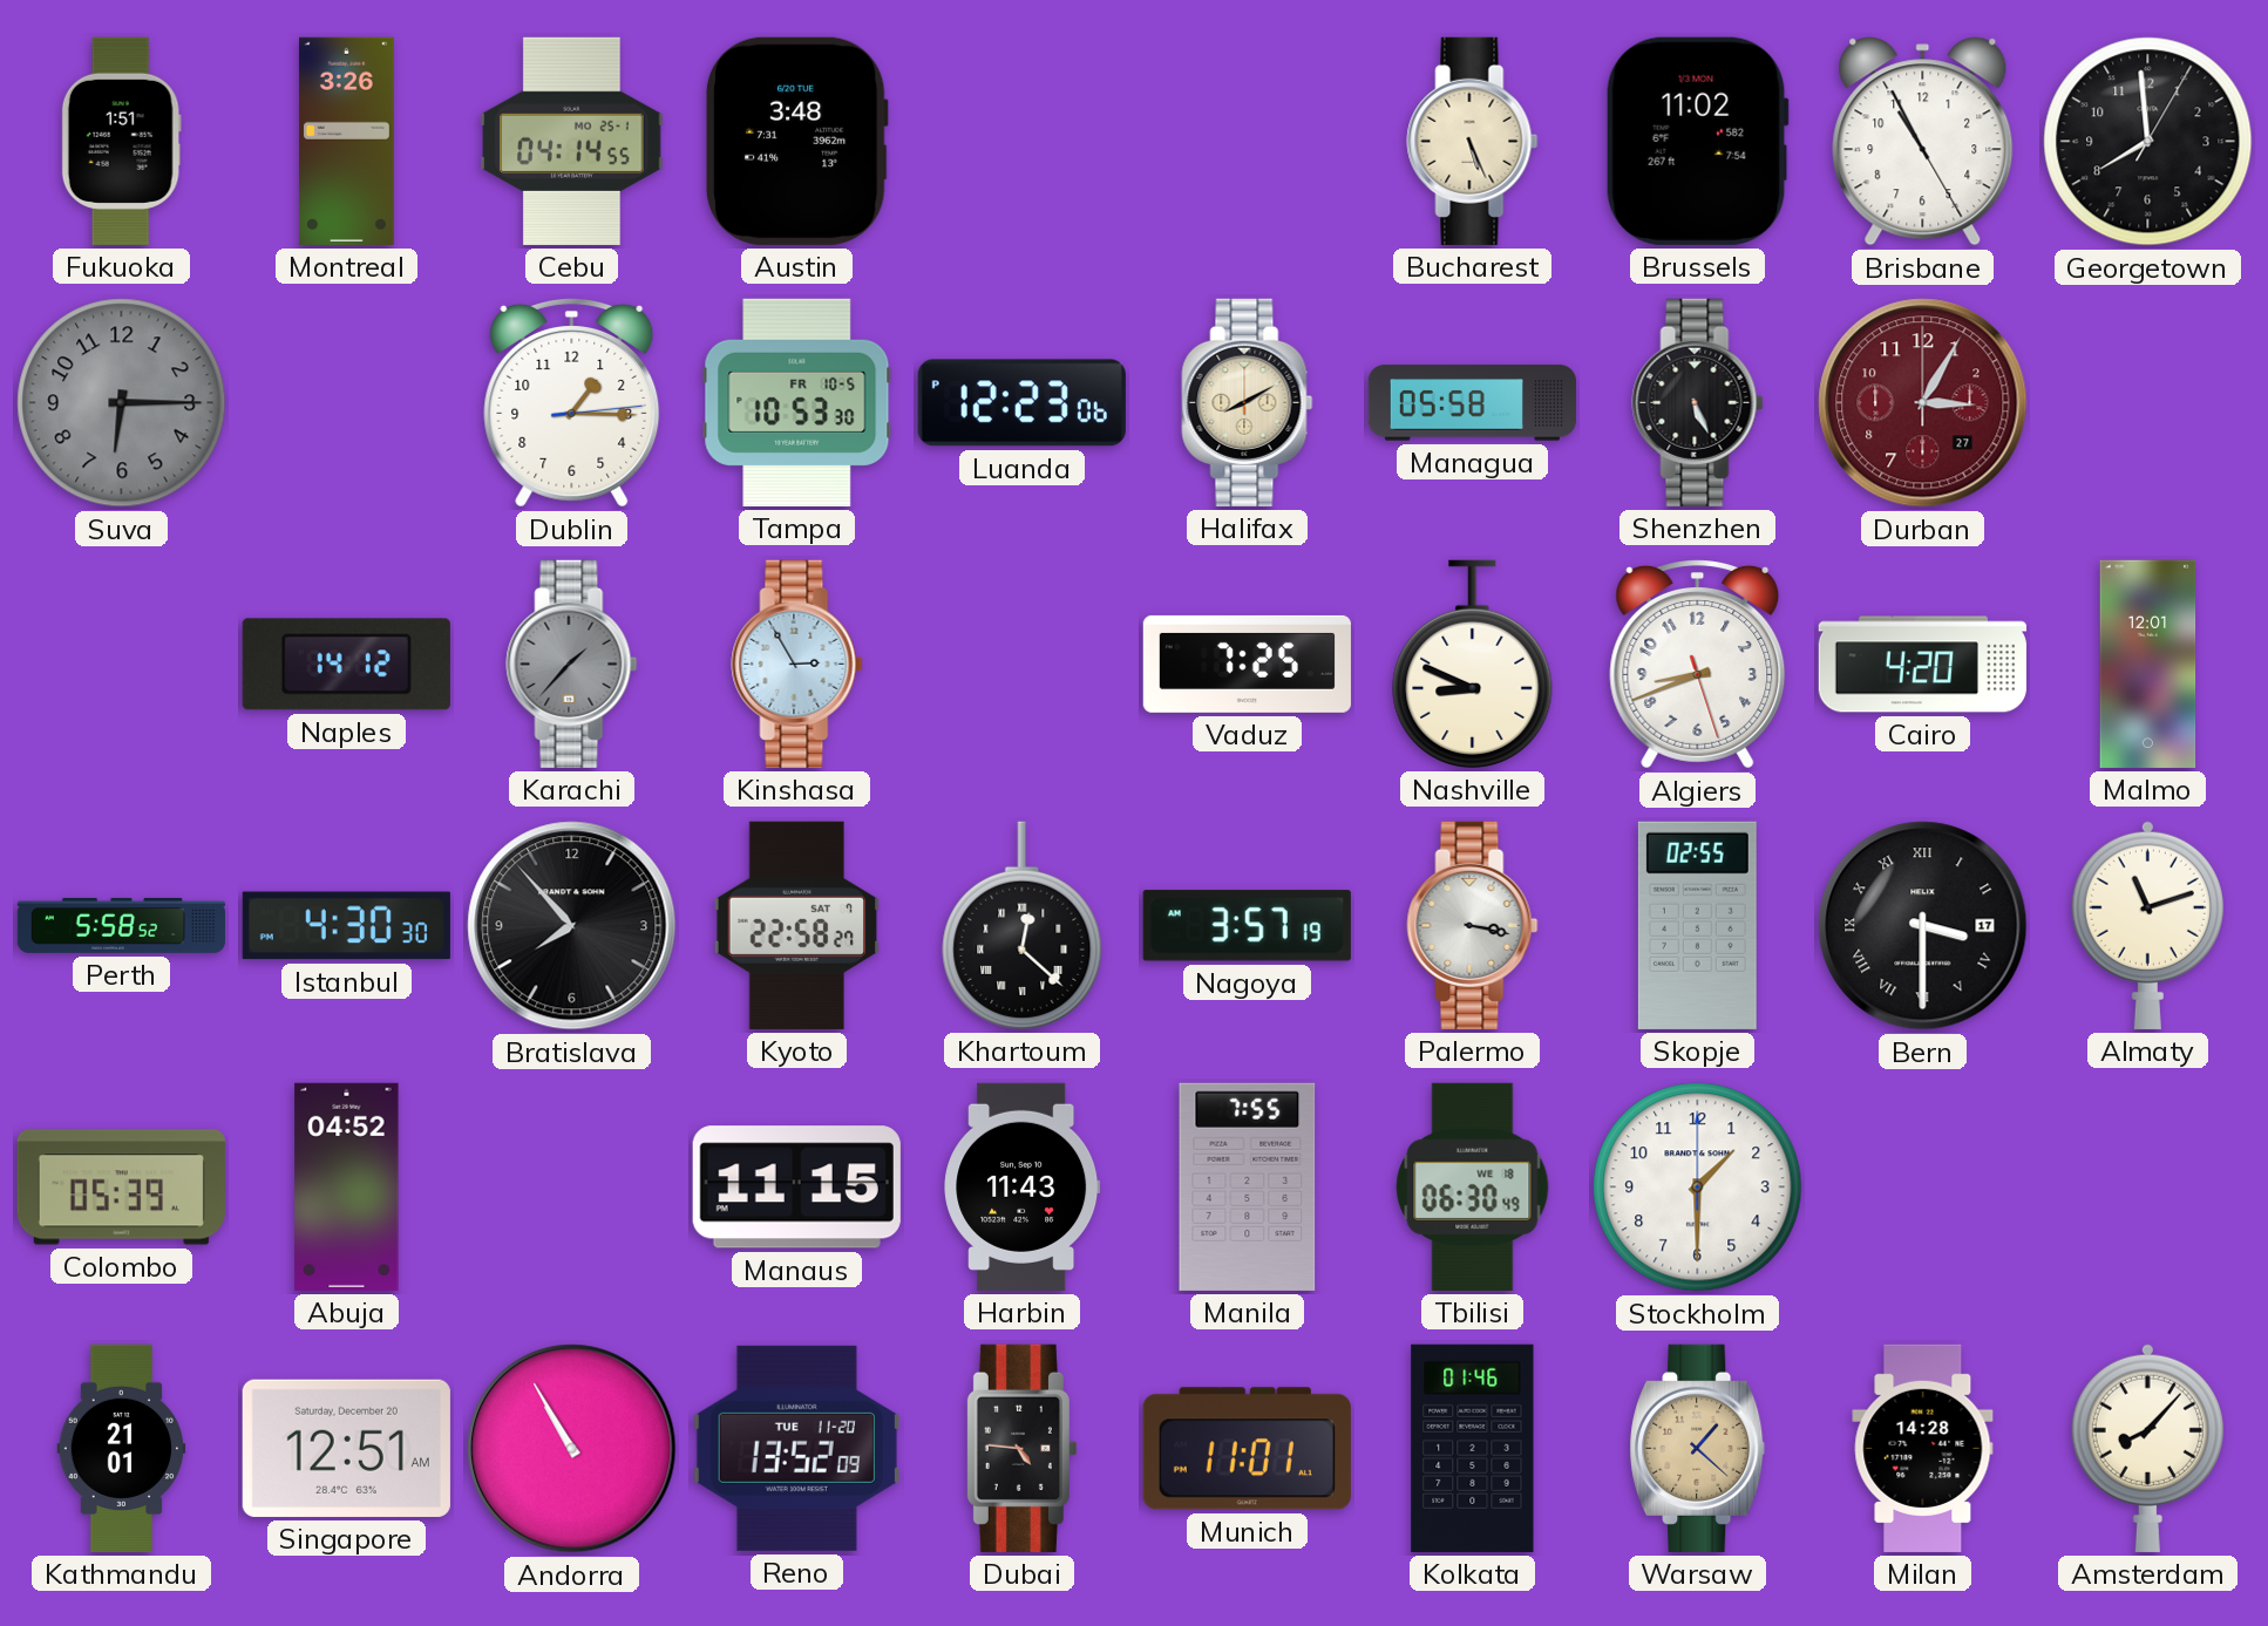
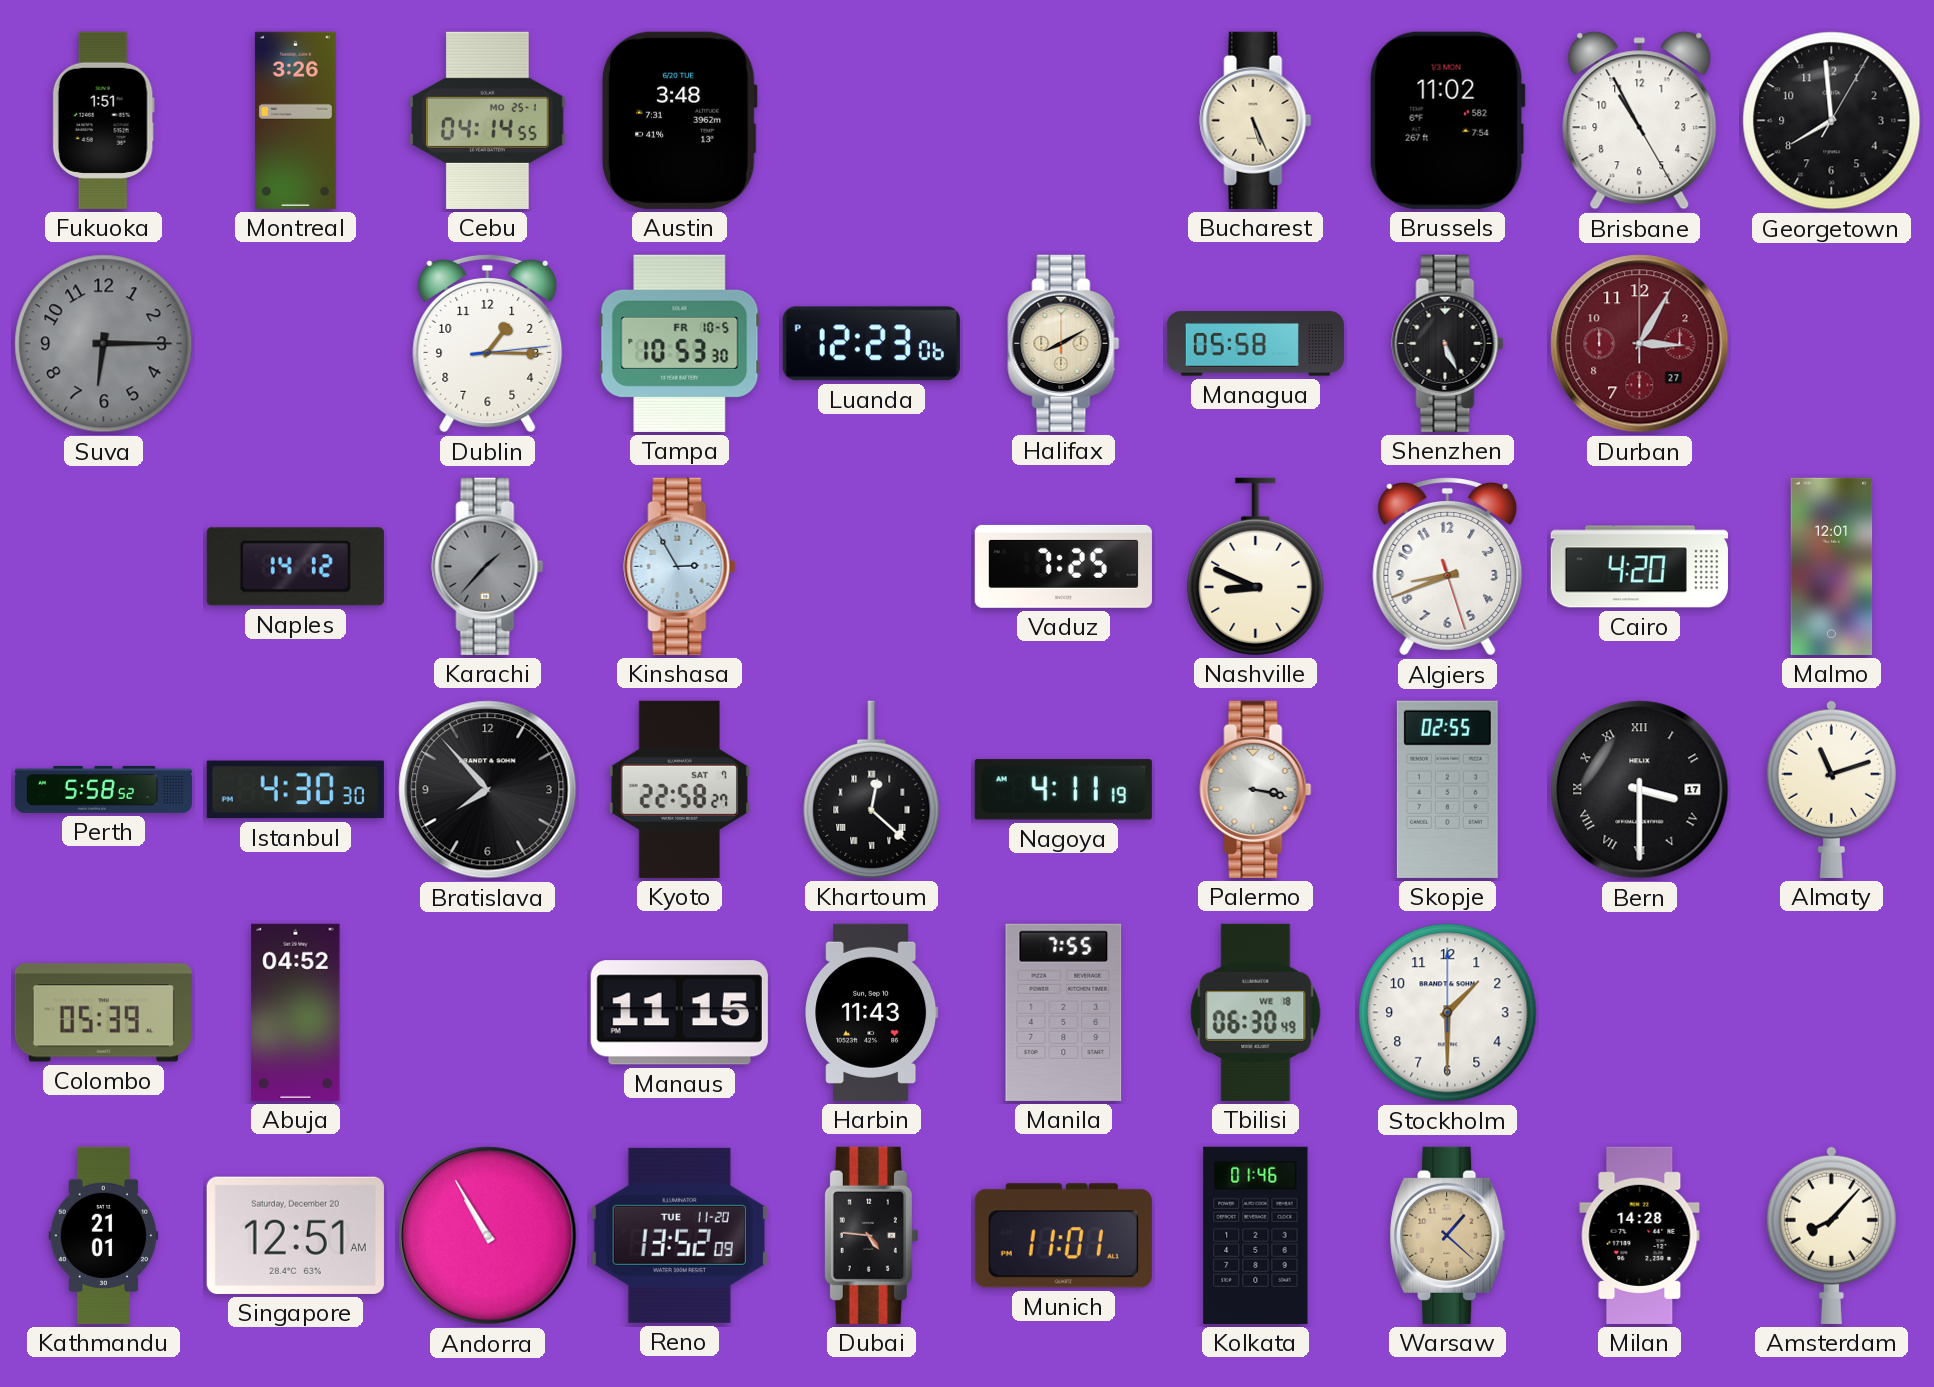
Nagoya: 3:57 -> 4:11 (1063, 790)
